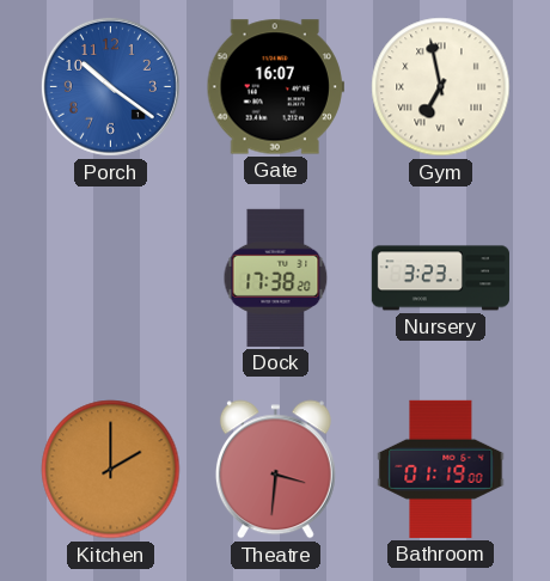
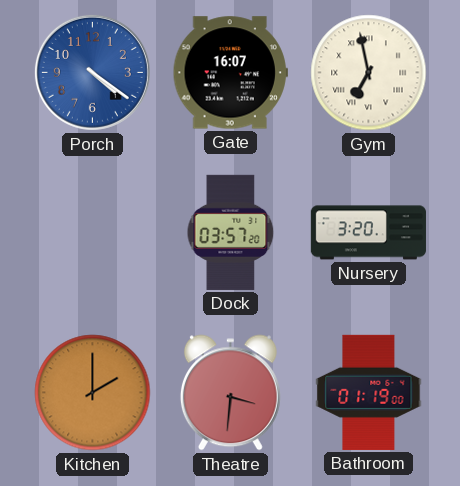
Porch: 10:21 -> 4:21 (92, 72)
Dock: 17:38 -> 03:57 (231, 232)
Nursery: 3:23 -> 3:20 (368, 233)
